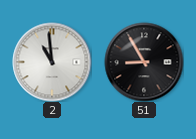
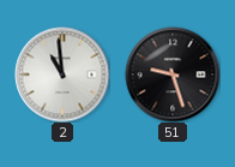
51: 8:55 -> 9:27 (173, 74)
